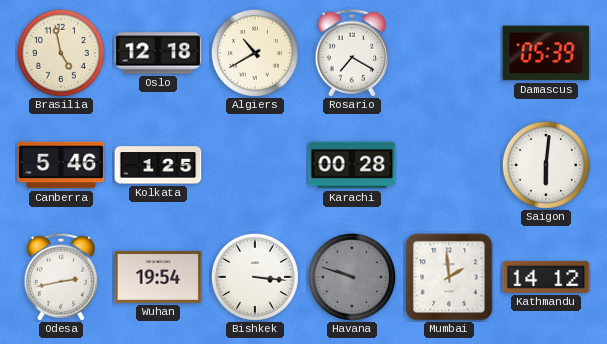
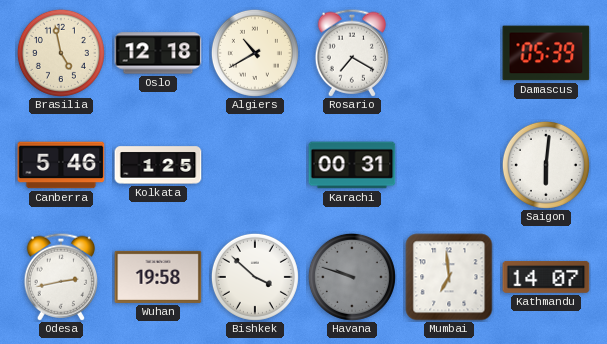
Karachi: 00:28 -> 00:31 (352, 165)
Wuhan: 19:54 -> 19:58 (158, 277)
Bishkek: 3:16 -> 3:52 (255, 277)
Mumbai: 1:59 -> 6:59 (449, 277)
Kathmandu: 14:12 -> 14:07 (546, 277)
